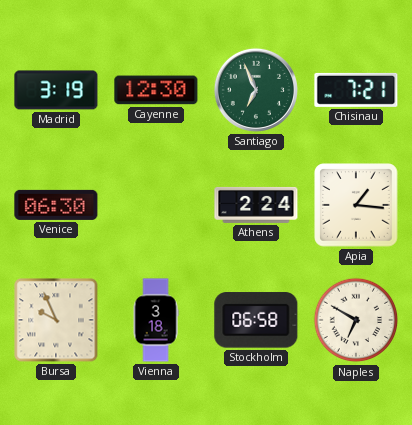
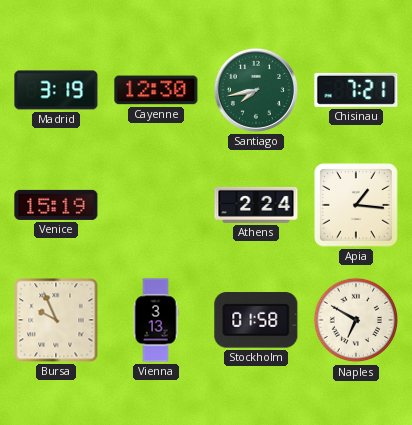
Santiago: 6:56 -> 7:43 (256, 90)
Venice: 06:30 -> 15:19 (56, 205)
Vienna: 3:18 -> 3:13 (156, 320)
Stockholm: 06:58 -> 01:58 (256, 320)
